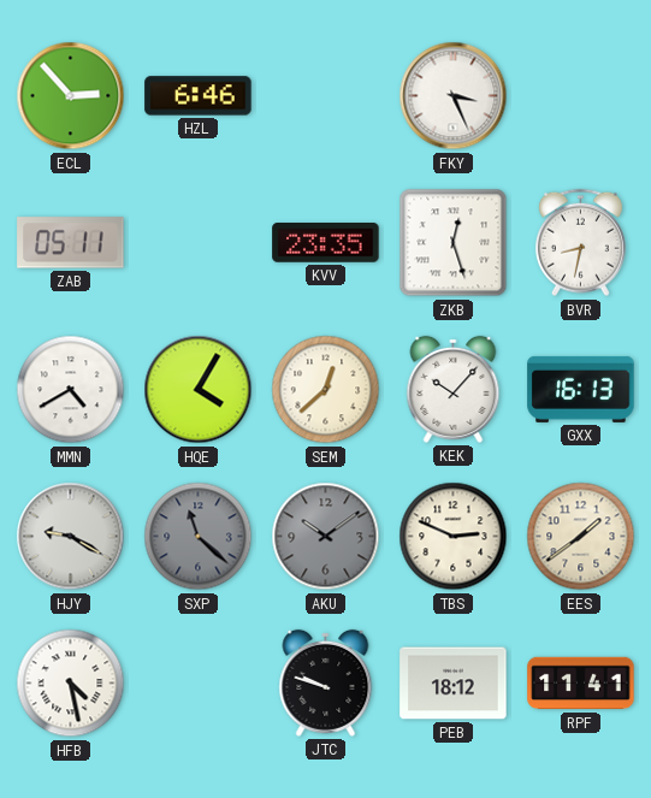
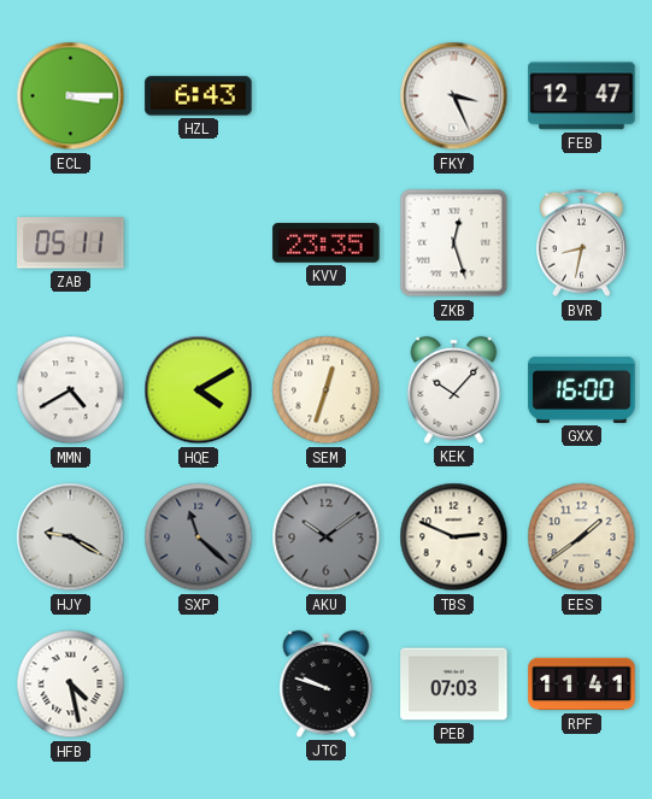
ECL: 2:53 -> 3:15 (71, 96)
HZL: 6:46 -> 6:43 (199, 96)
FEB: none -> 12:47 (582, 96)
HQE: 4:05 -> 4:10 (199, 390)
SEM: 12:38 -> 12:33 (327, 390)
GXX: 16:13 -> 16:00 (582, 389)
PEB: 18:12 -> 07:03 (454, 685)
